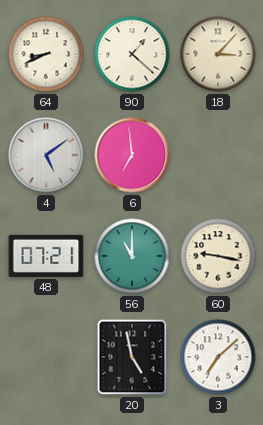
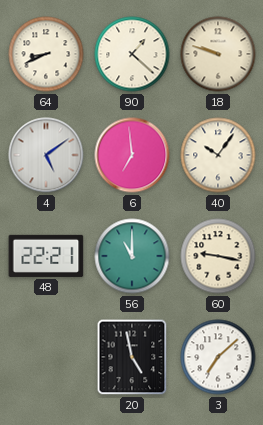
18: 3:07 -> 9:48 (218, 54)
40: none -> 10:06 (218, 155)
48: 07:21 -> 22:21 (46, 256)
